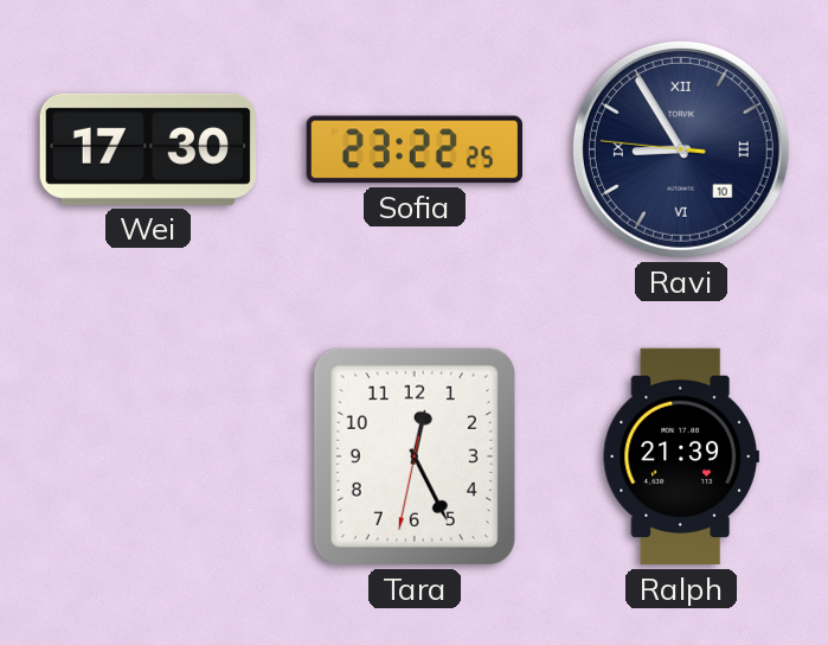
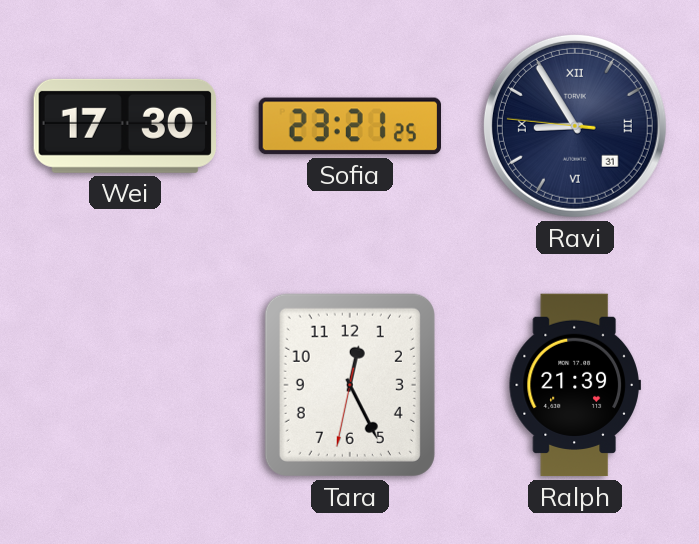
Sofia: 23:22 -> 23:21 (349, 126)
Ravi date: 10 -> 31 (575, 126)
